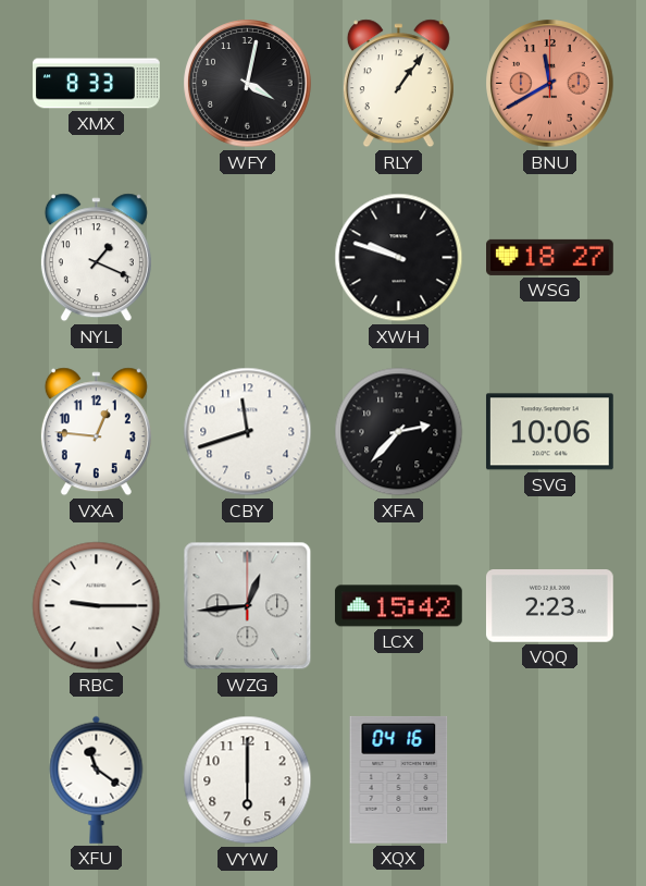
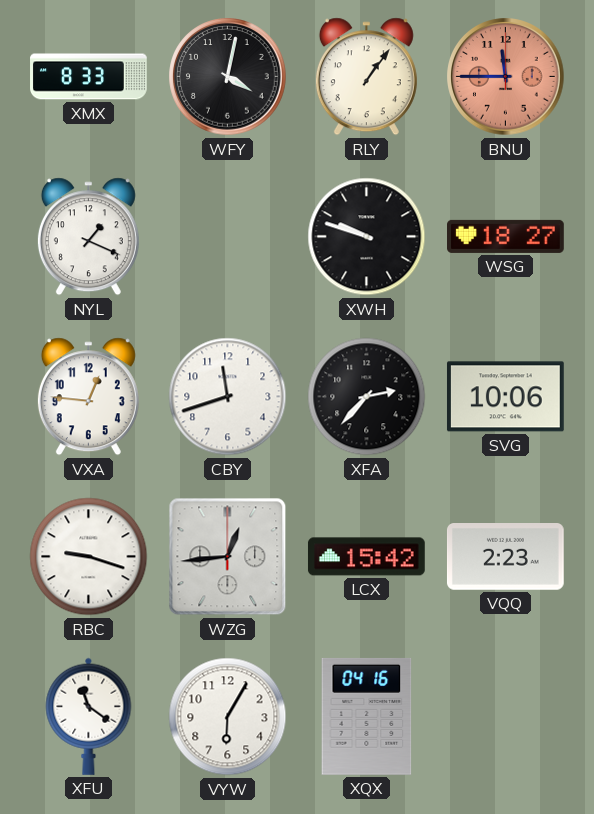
BNU: 11:40 -> 11:45 (506, 77)
RBC: 9:15 -> 9:18 (89, 557)
VYW: 6:00 -> 6:05 (228, 717)
